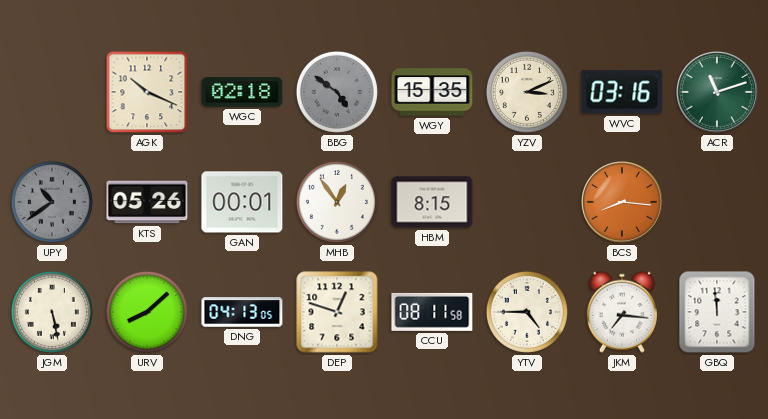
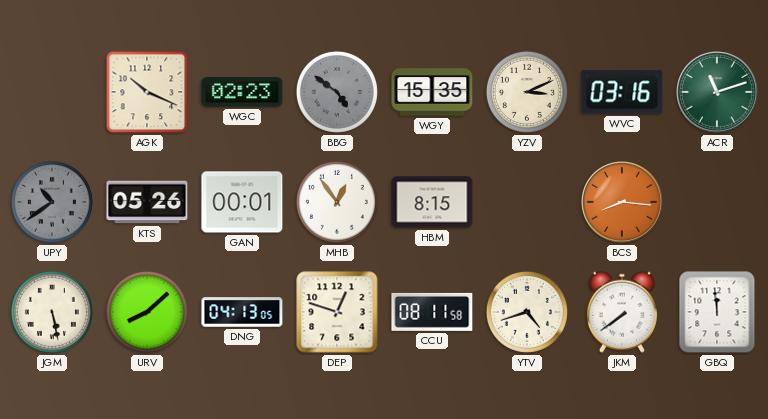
WGC: 02:18 -> 02:23 (242, 92)
YTV: 4:45 -> 4:42 (527, 312)
JKM: 7:16 -> 7:39 (622, 312)
